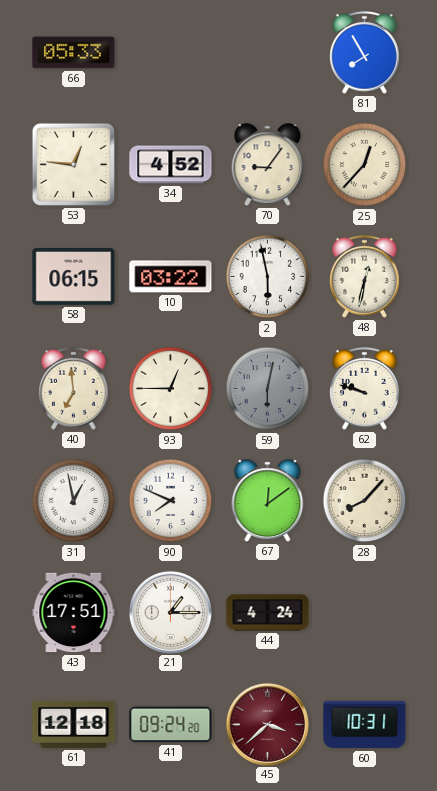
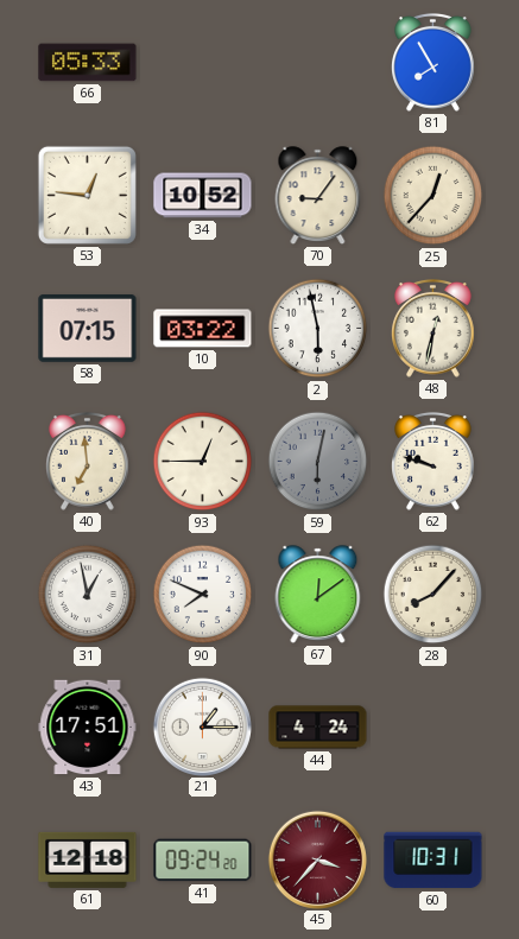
34: 4:52 -> 10:52 (203, 196)
58: 06:15 -> 07:15 (88, 329)
45: 3:38 -> 3:37 (317, 859)
